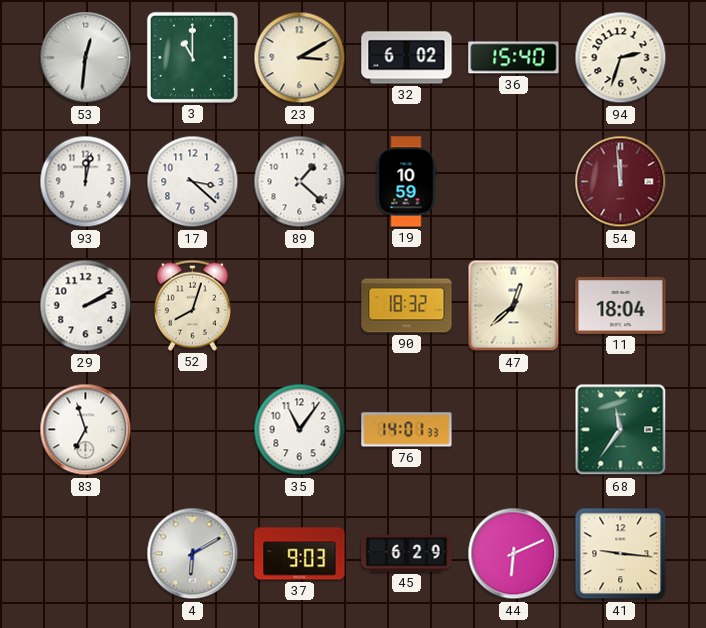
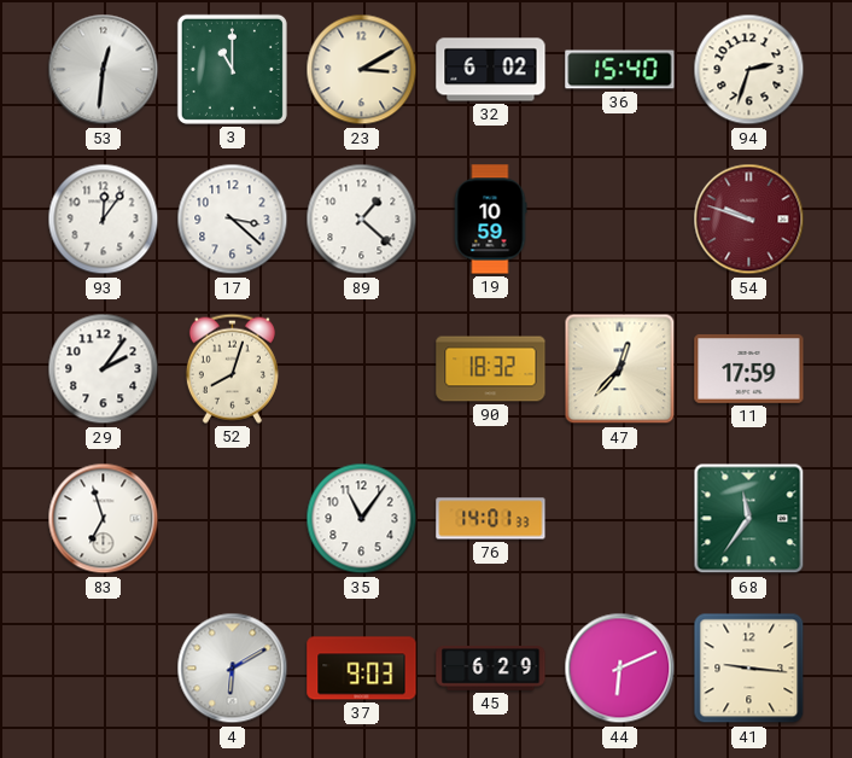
93: 12:02 -> 12:06 (104, 220)
54: 11:59 -> 9:48 (749, 220)
29: 2:10 -> 2:06 (104, 369)
47: 12:38 -> 12:37 (620, 369)
11: 18:04 -> 17:59 (749, 368)
